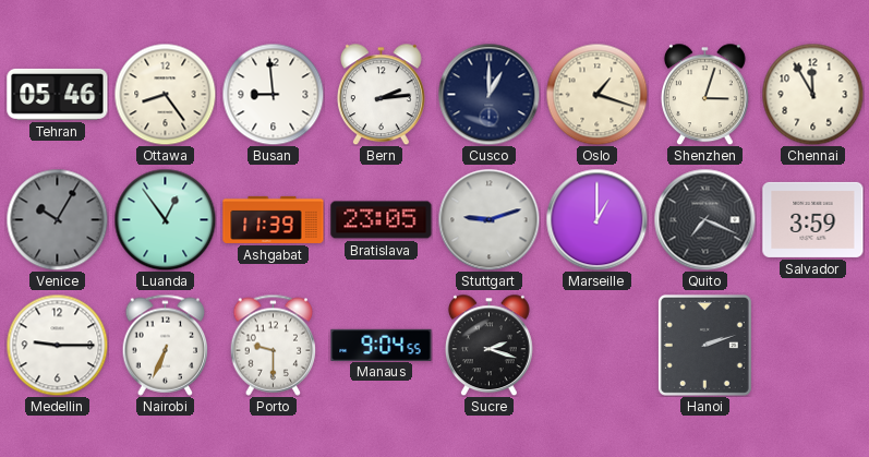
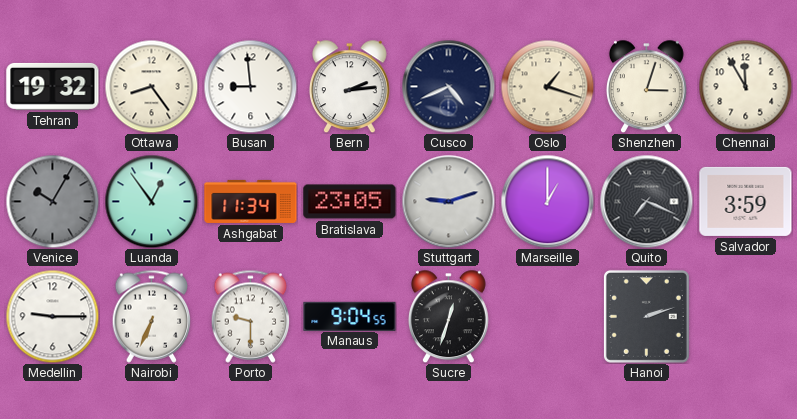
Tehran: 05:46 -> 19:32 (53, 86)
Cusco: 1:00 -> 4:41 (448, 86)
Ashgabat: 11:39 -> 11:34 (251, 201)
Sucre: 2:18 -> 12:33 (448, 316)
